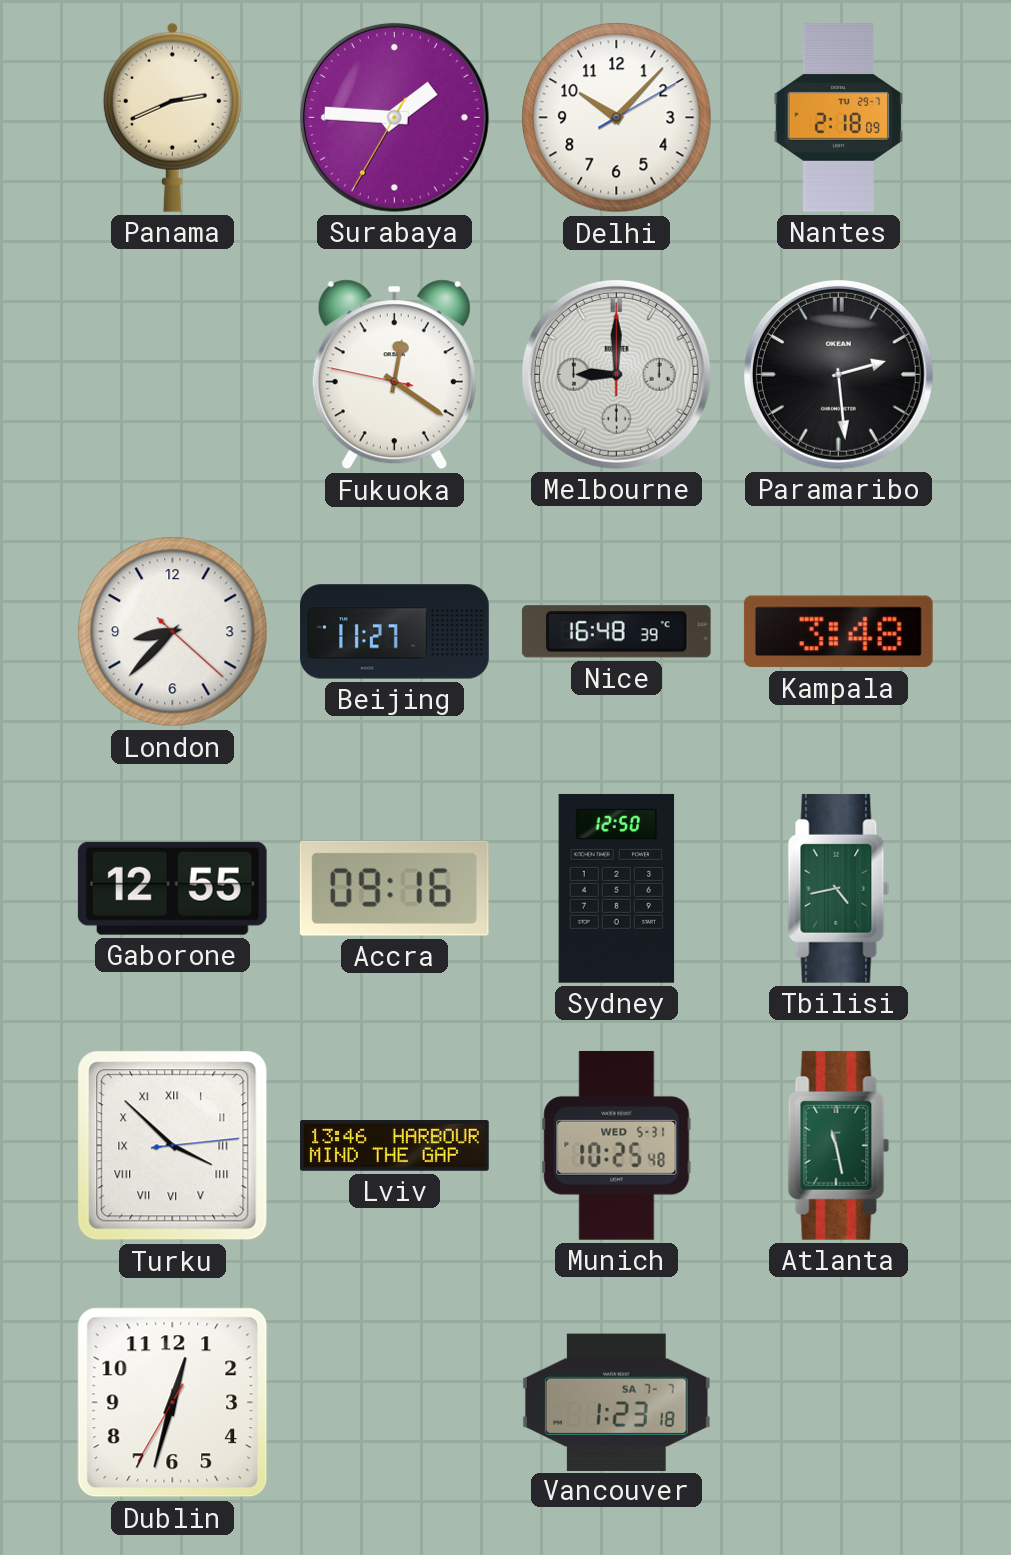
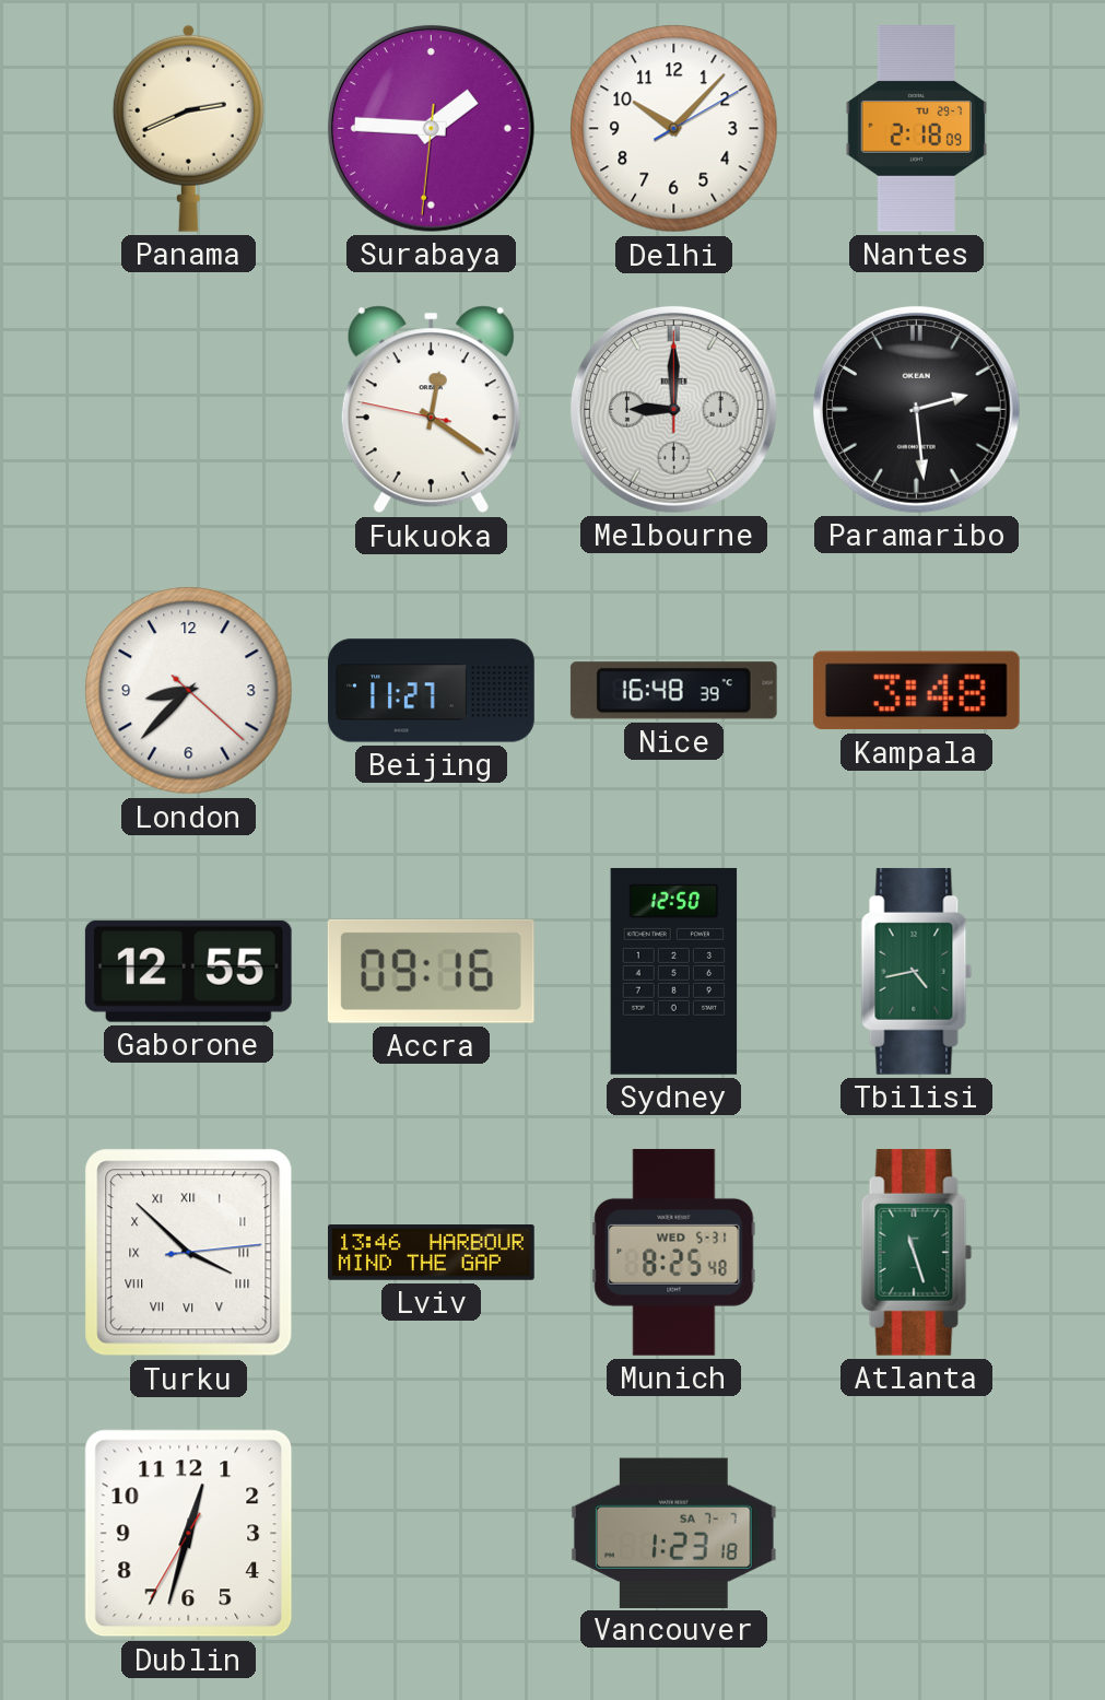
Surabaya: 1:45:35 -> 1:45:31 (431, 128)
Munich: 10:25 -> 8:25 (674, 1252)
Atlanta: 11:28 -> 11:27 (917, 1252)
